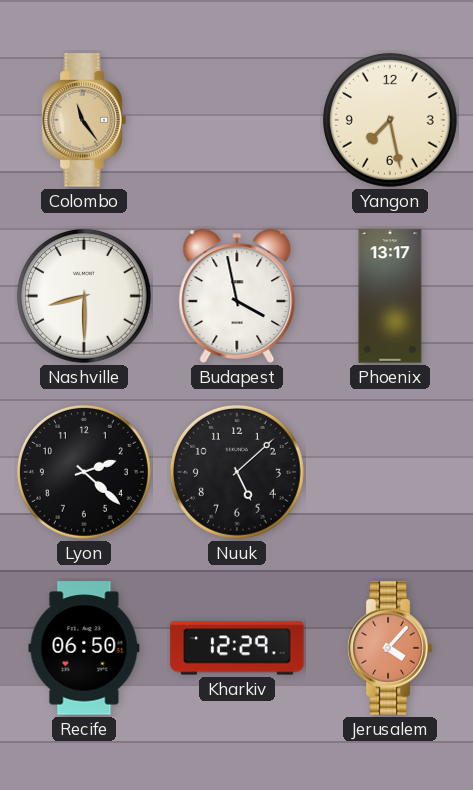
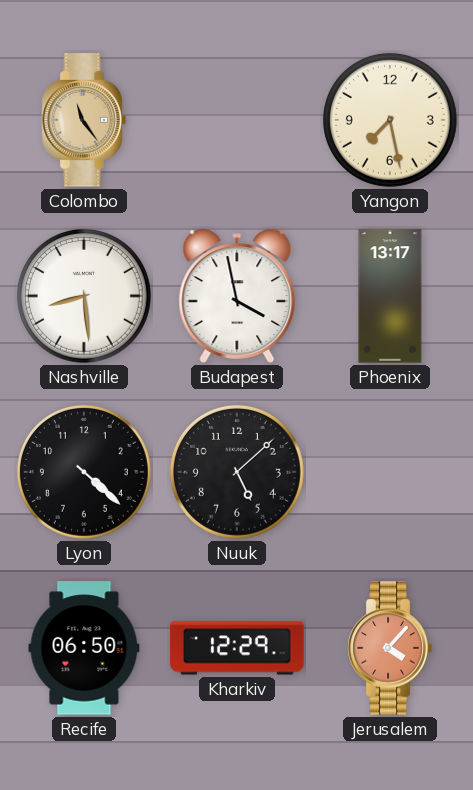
Nashville: 8:30 -> 8:29 (84, 296)
Lyon: 2:22 -> 4:22 (84, 472)
